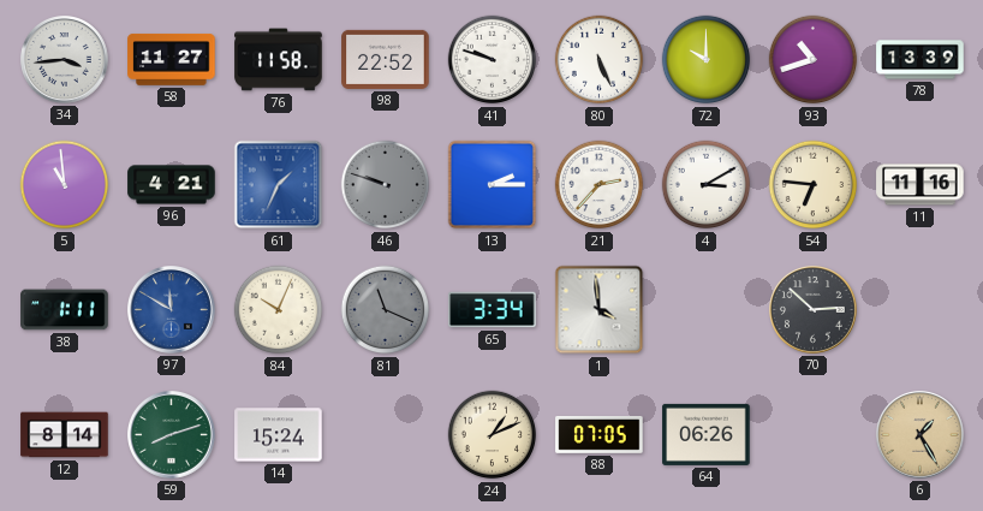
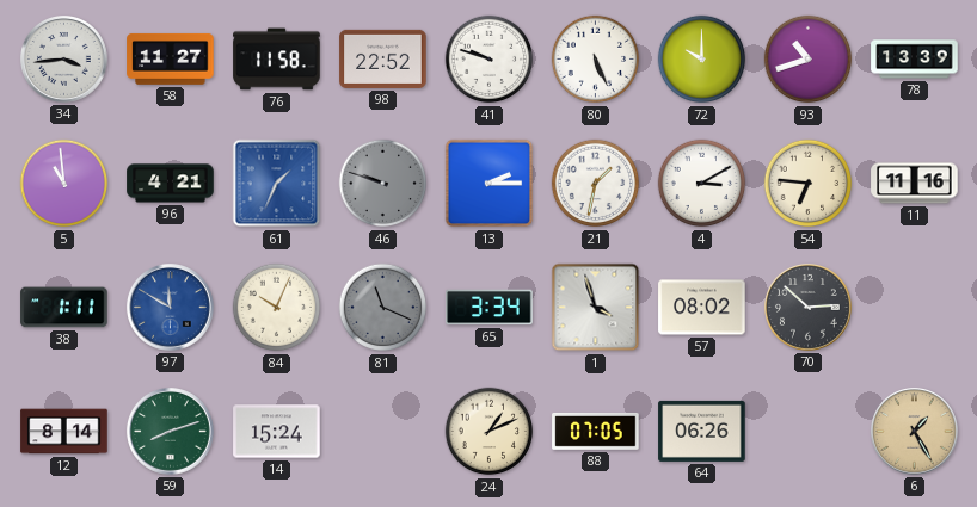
21: 2:37 -> 1:32 (596, 184)
1: 3:59 -> 3:57 (596, 308)
57: none -> 08:02 (702, 308)
